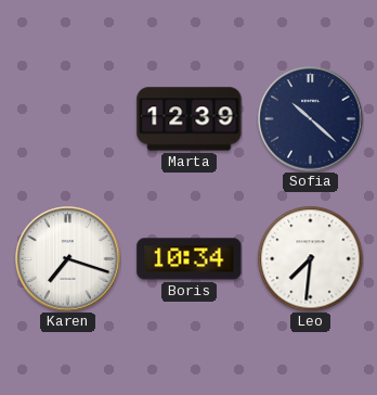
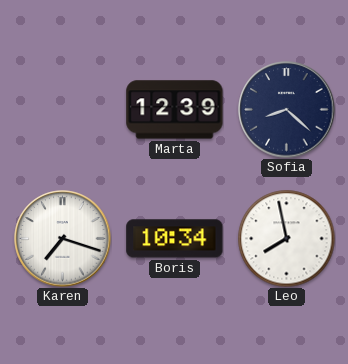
Sofia: 10:22 -> 8:22 (287, 110)
Leo: 7:31 -> 7:58 (286, 238)
